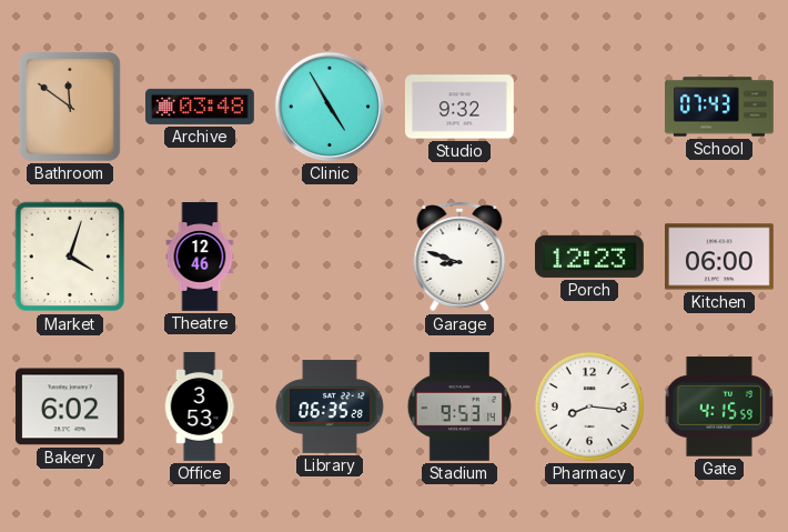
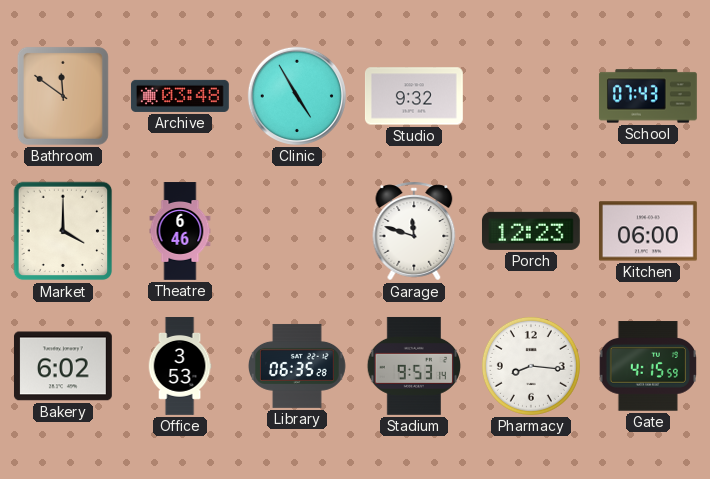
Market: 4:03 -> 4:00 (63, 231)
Theatre: 12:46 -> 6:46 (180, 231)
Garage: 8:48 -> 11:48 (414, 231)
